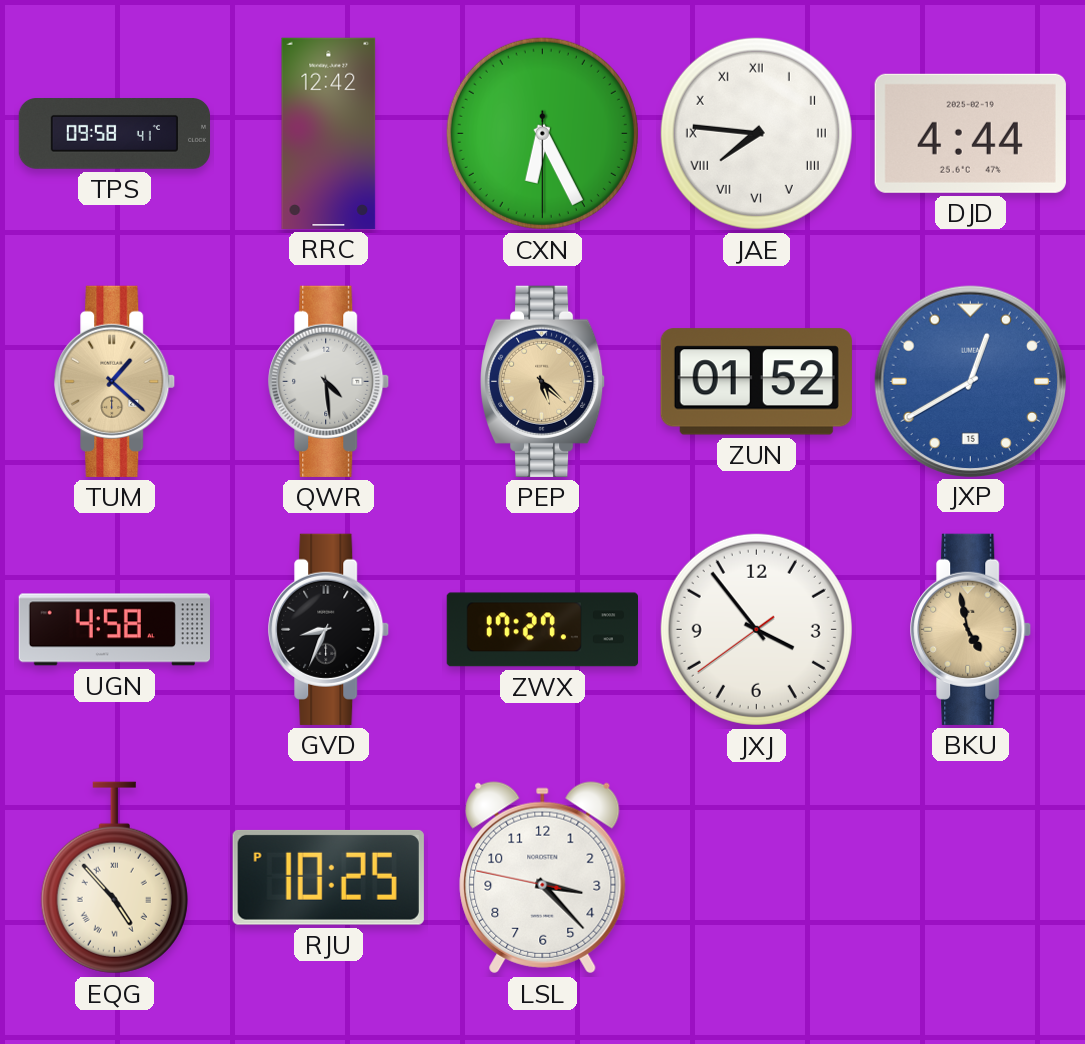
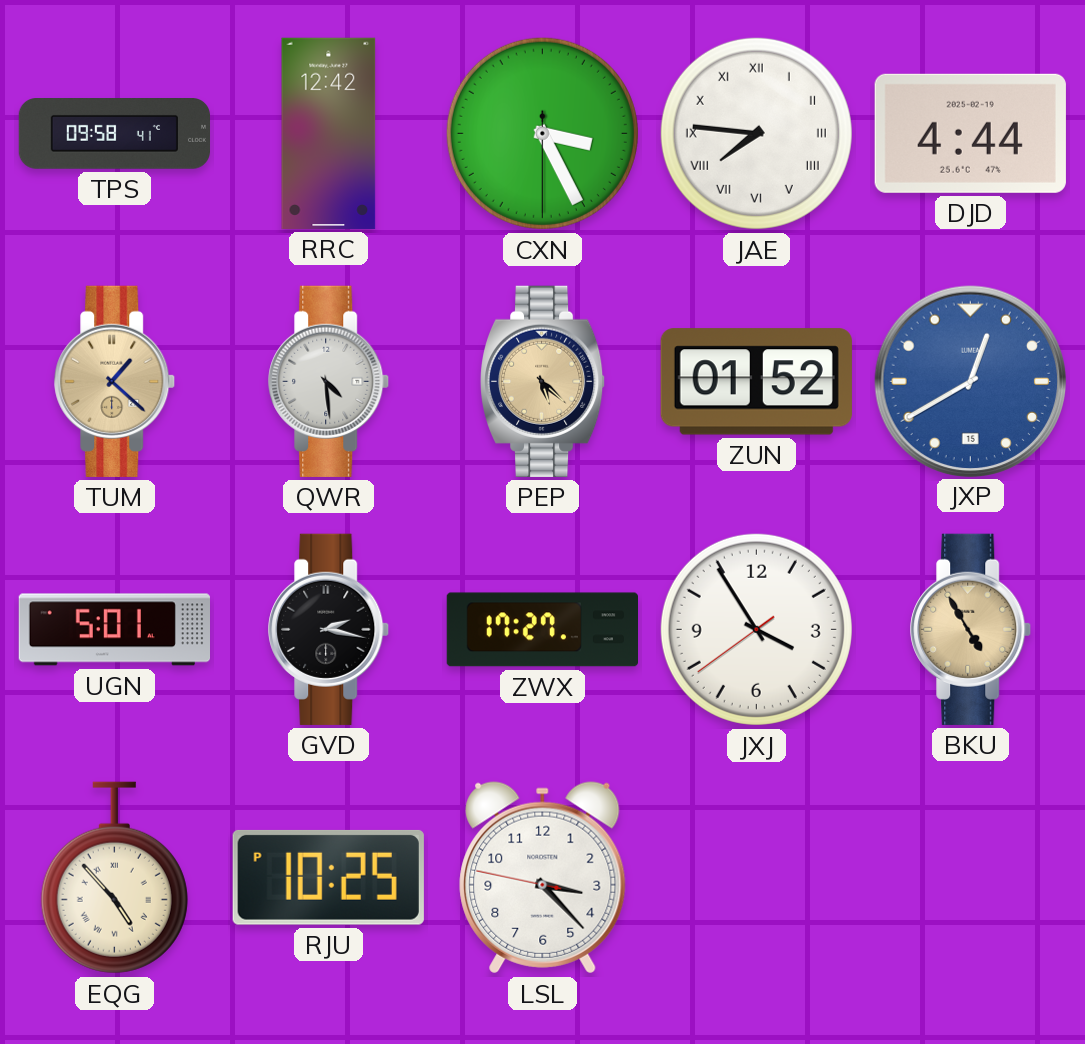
CXN: 6:25 -> 3:25 (542, 133)
UGN: 4:58 -> 5:01 (114, 630)
GVD: 8:34 -> 2:17 (329, 629)
JXJ: 3:53 -> 3:54 (756, 629)
BKU: 4:58 -> 4:55 (971, 629)
